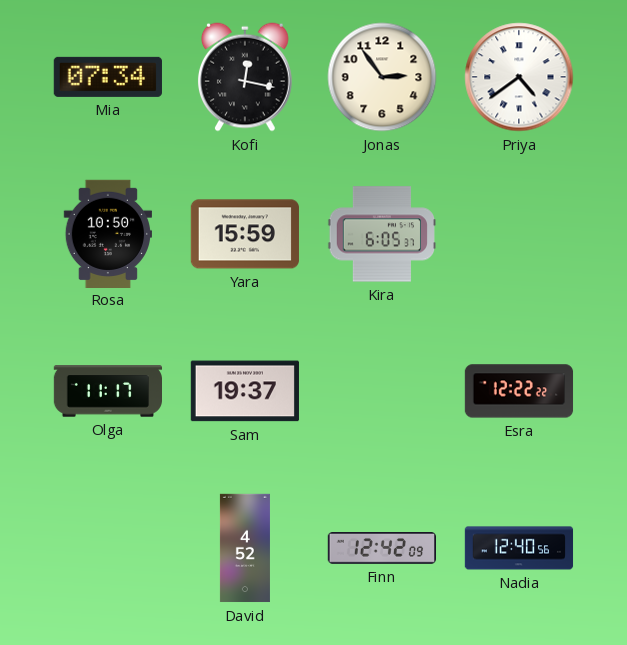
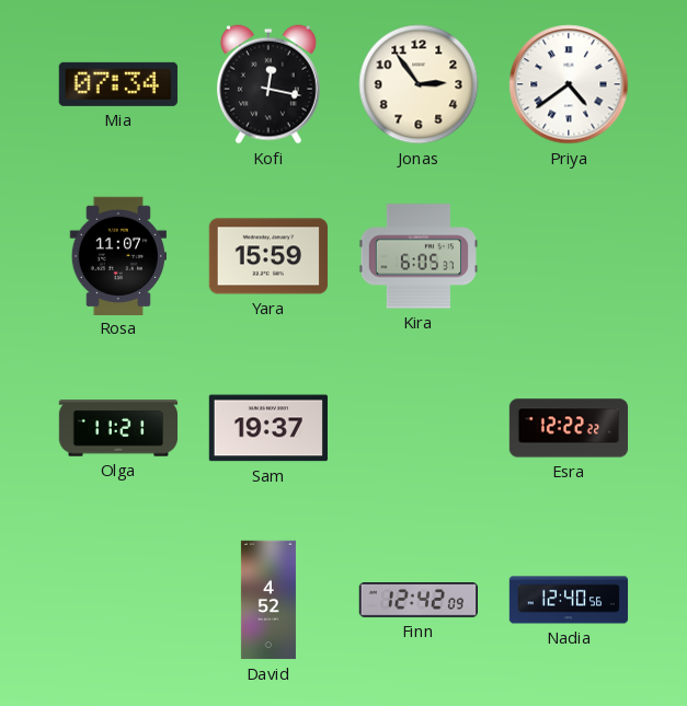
Rosa: 10:50 -> 11:07 (117, 255)
Olga: 11:17 -> 11:21 (117, 428)
